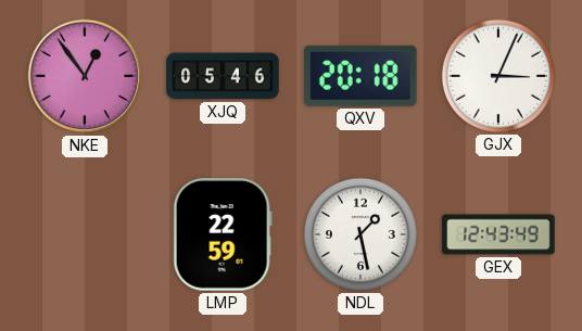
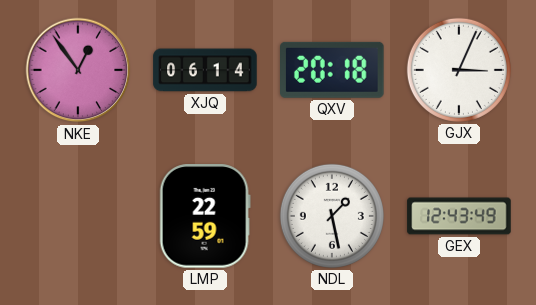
XJQ: 05:46 -> 06:14 (205, 70)
